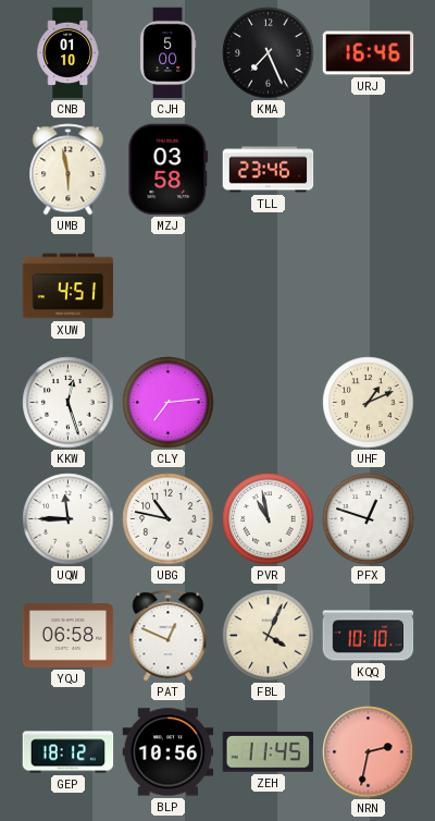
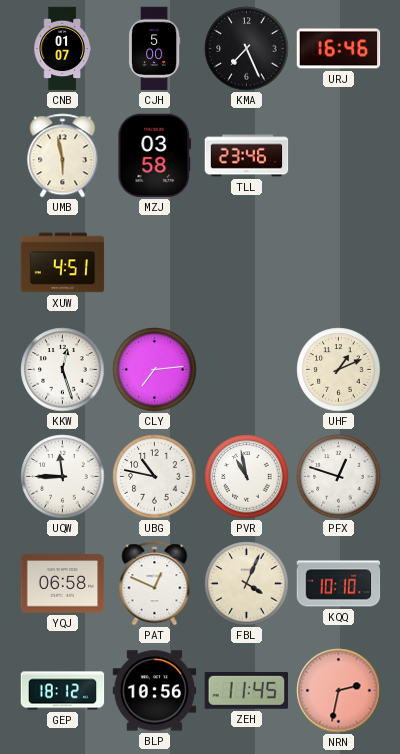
CNB: 01:10 -> 01:07 (62, 49)
